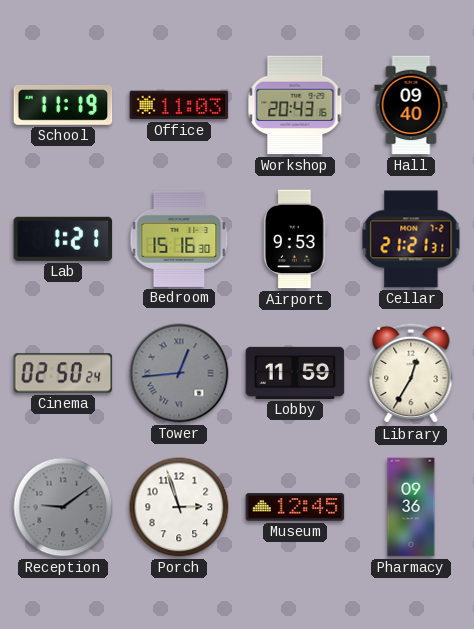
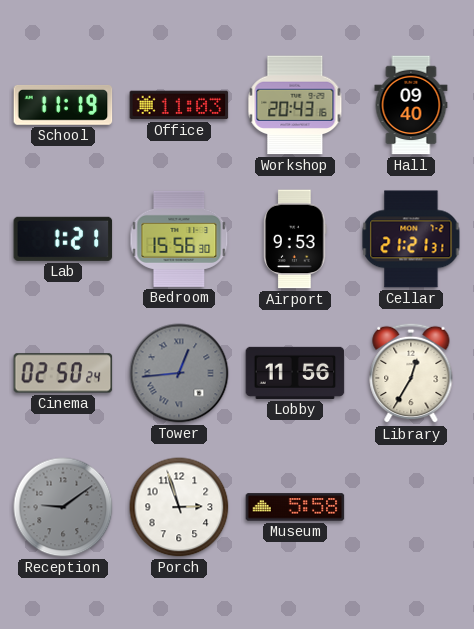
Bedroom: 15:16 -> 15:56 (179, 239)
Lobby: 11:59 -> 11:56 (295, 373)
Museum: 12:45 -> 5:58 (295, 507)
Pharmacy: 09:36 -> none (411, 507)
